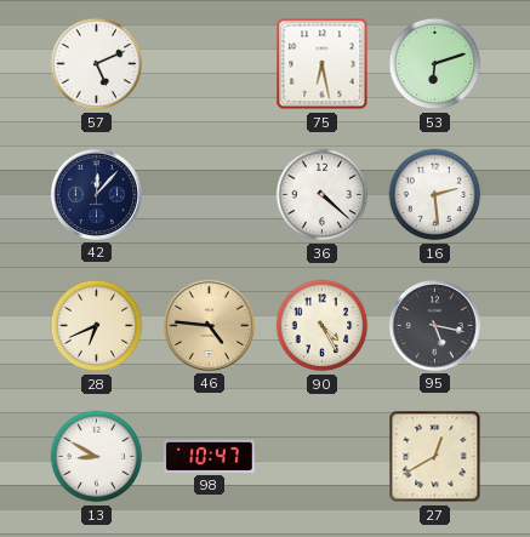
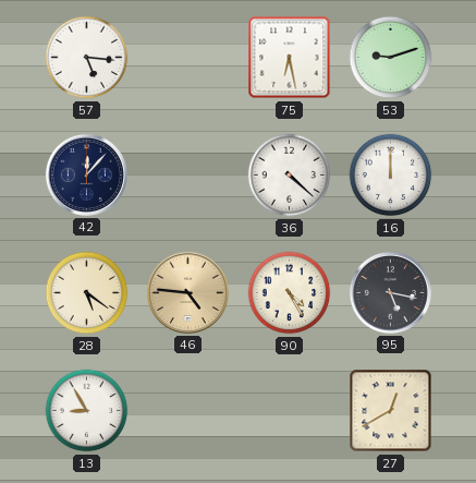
57: 5:11 -> 5:16 (87, 58)
53: 6:12 -> 9:12 (391, 58)
16: 2:29 -> 12:00 (391, 176)
28: 6:41 -> 5:21 (87, 293)
13: 8:50 -> 8:55 (87, 411)
98: 10:47 -> none (210, 456)
